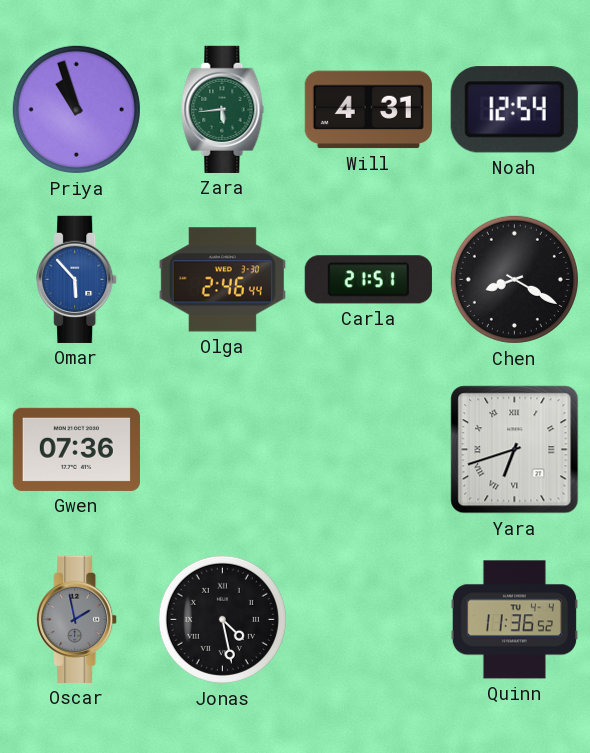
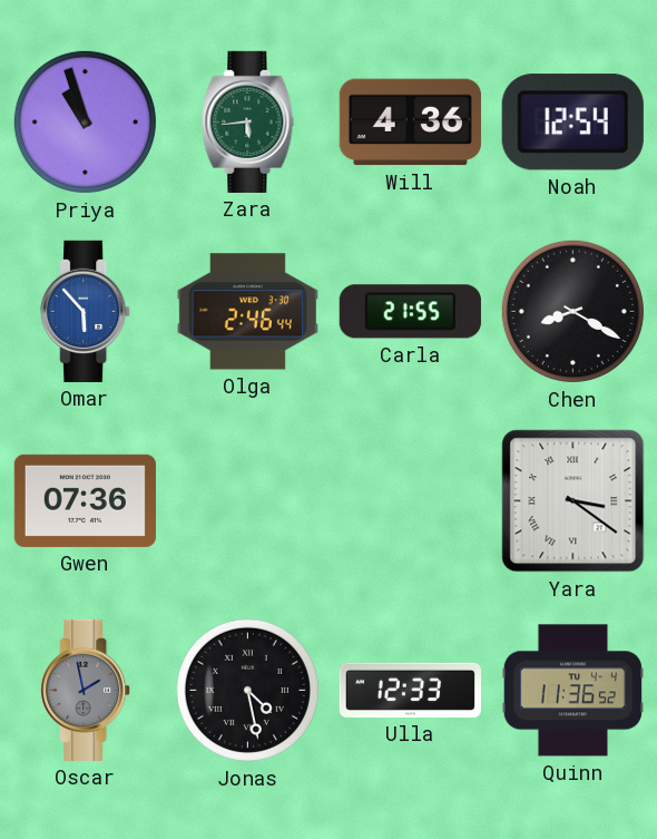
Will: 4:31 -> 4:36 (410, 123)
Carla: 21:51 -> 21:55 (410, 312)
Yara: 6:42 -> 3:21 (573, 501)
Ulla: none -> 12:33 (410, 690)
